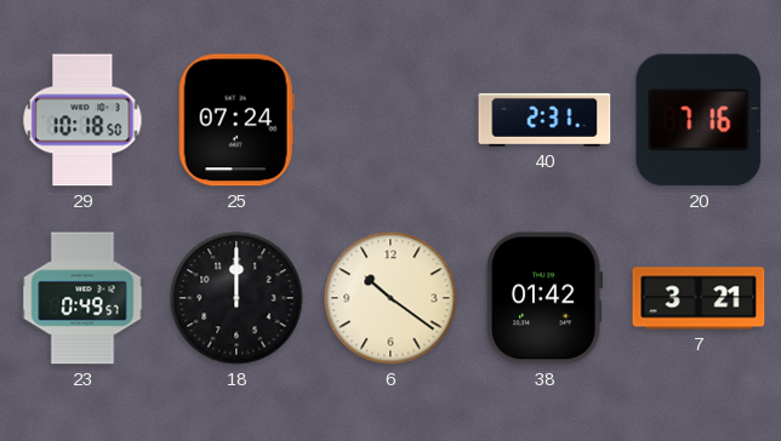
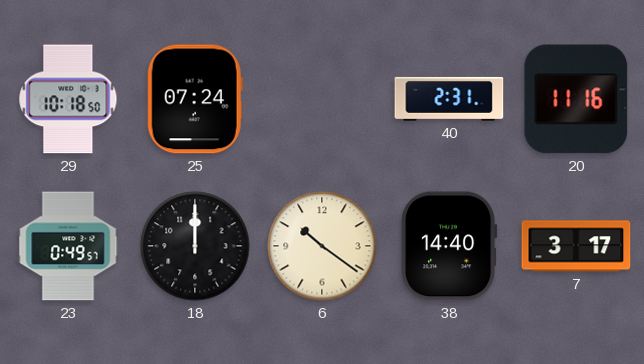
20: 7:16 -> 11:16 (576, 99)
38: 01:42 -> 14:40 (449, 246)
7: 3:21 -> 3:17 (576, 246)
